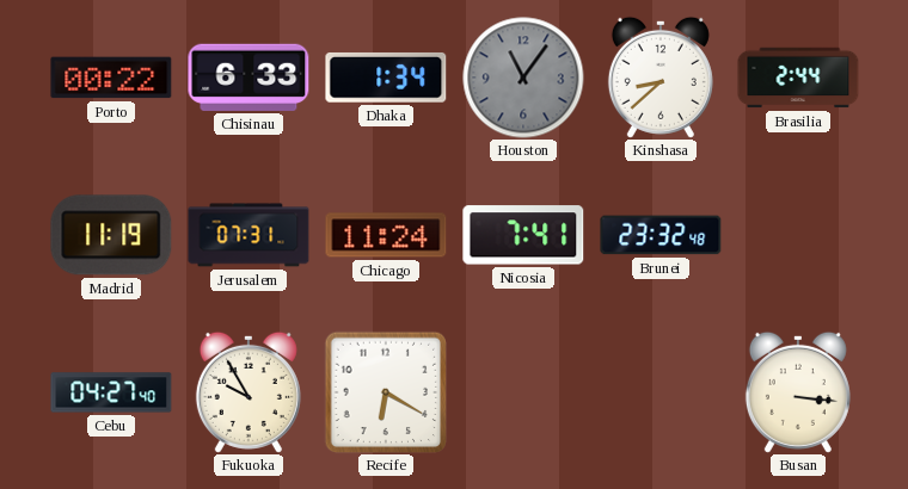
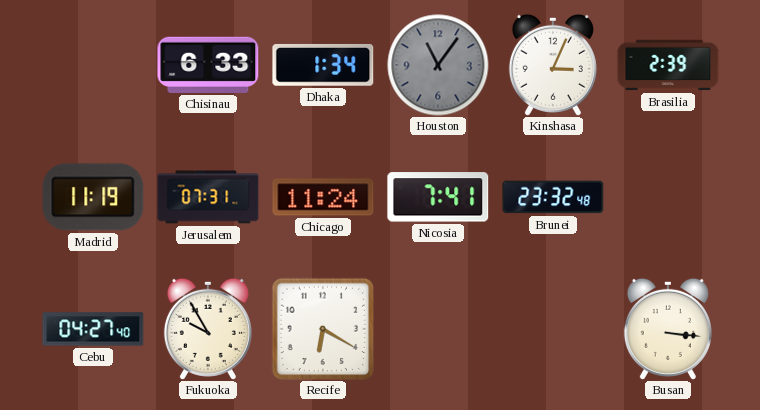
Porto: 00:22 -> none (111, 78)
Kinshasa: 8:38 -> 3:04 (553, 65)
Brasilia: 2:44 -> 2:39 (668, 65)
